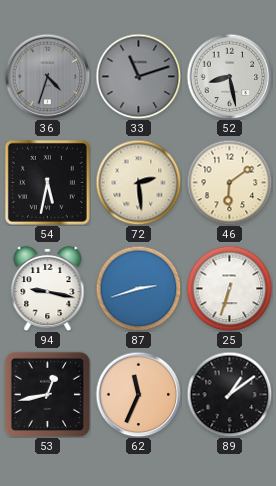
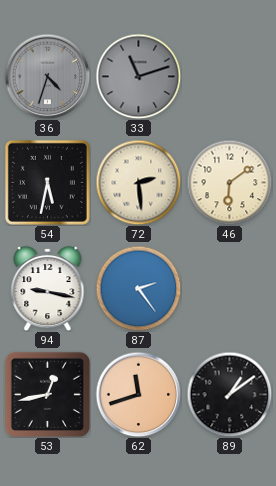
52: 8:28 -> none (229, 76)
87: 2:42 -> 2:24 (138, 288)
25: 6:33 -> none (229, 288)
62: 11:34 -> 11:42 (138, 394)
